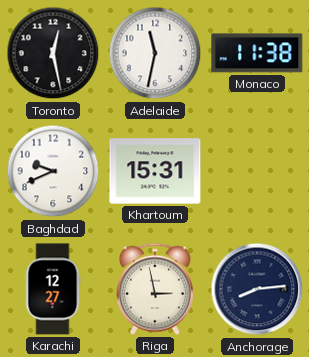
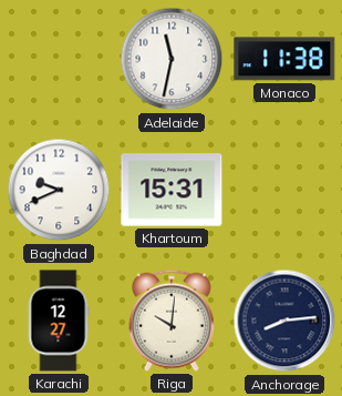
Toronto: 12:28 -> none (53, 53)
Riga: 2:58 -> 10:01 (172, 321)
